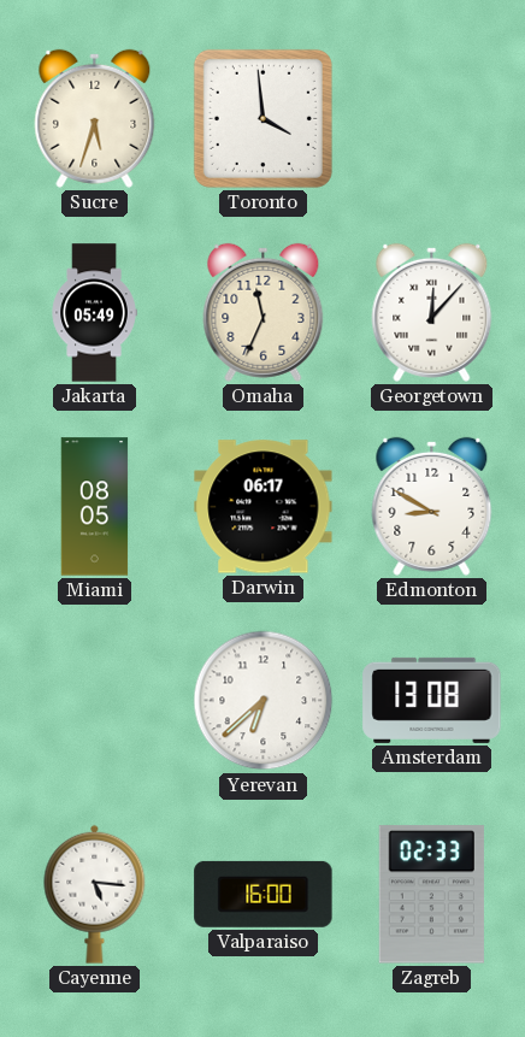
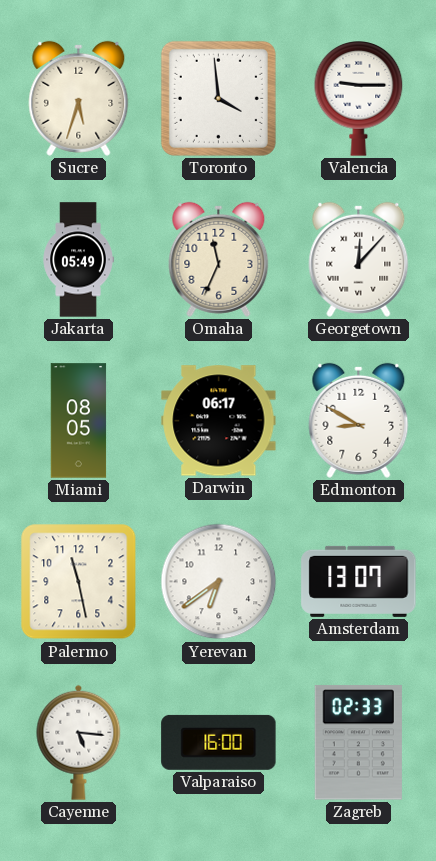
Valencia: none -> 9:15 (359, 99)
Palermo: none -> 11:28 (79, 582)
Yerevan: 6:38 -> 6:39 (219, 582)
Amsterdam: 13:08 -> 13:07 (359, 581)
